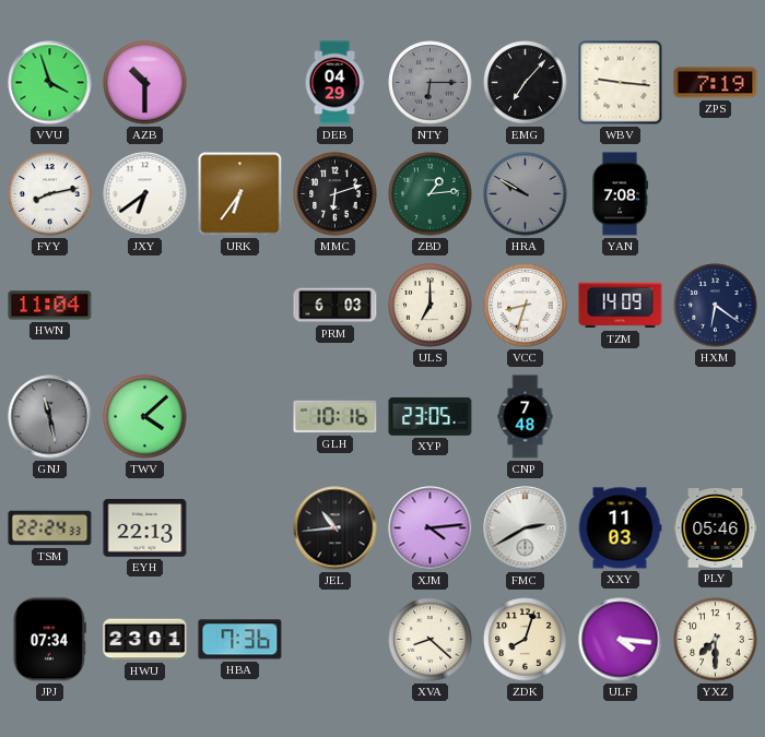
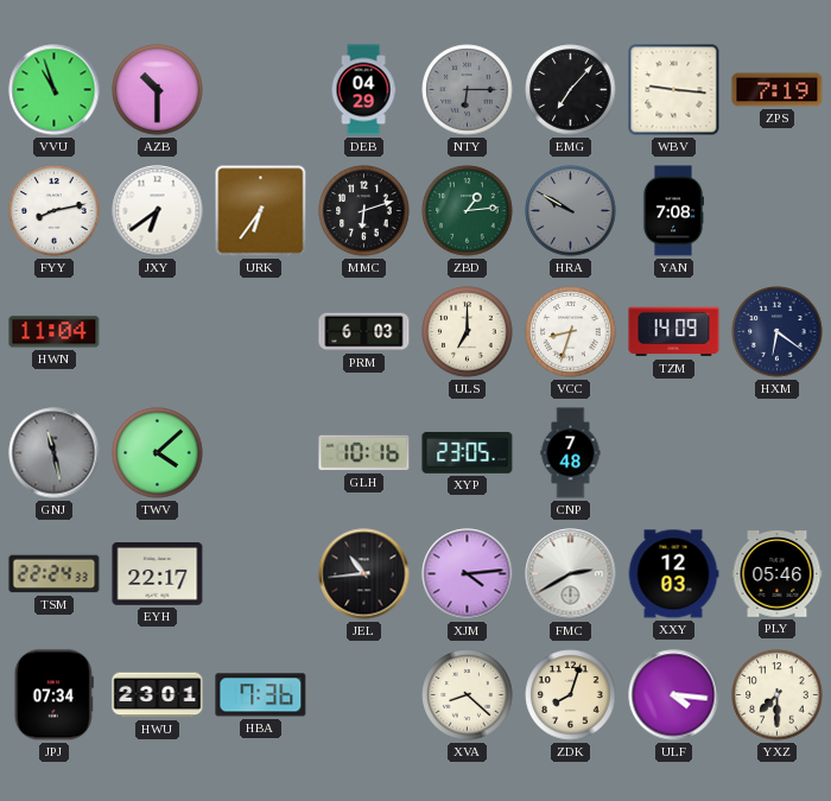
VVU: 3:57 -> 10:57 (55, 90)
EYH: 22:13 -> 22:17 (158, 574)
XXY: 11:03 -> 12:03 (673, 574)
